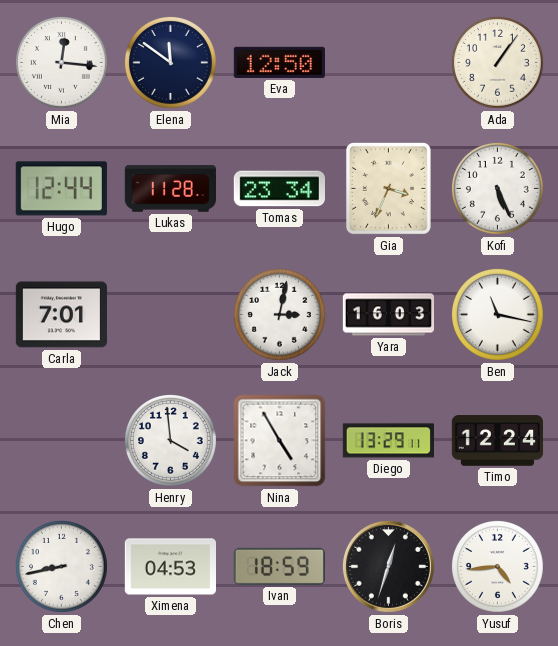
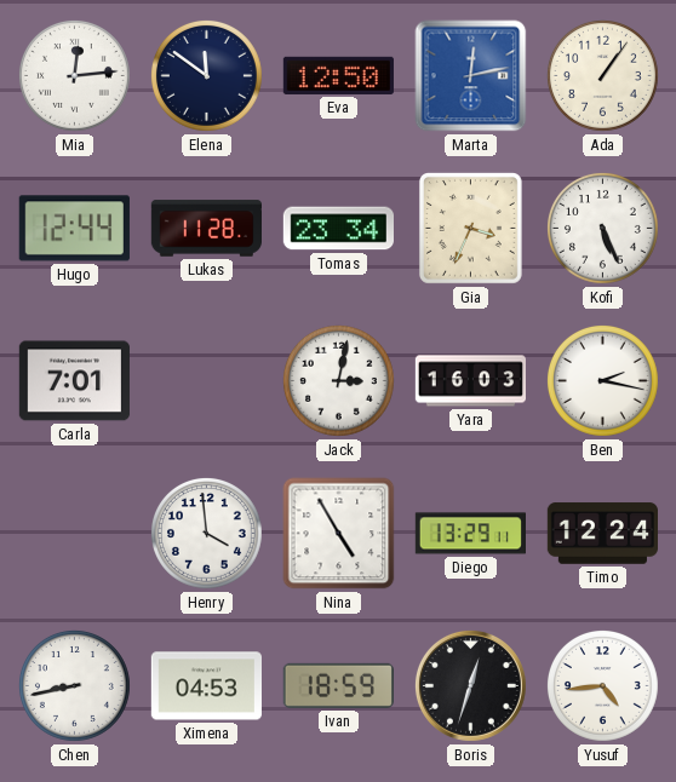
Mia: 12:16 -> 12:14 (74, 75)
Marta: none -> 12:13 (471, 76)
Ben: 11:17 -> 2:17 (602, 380)
